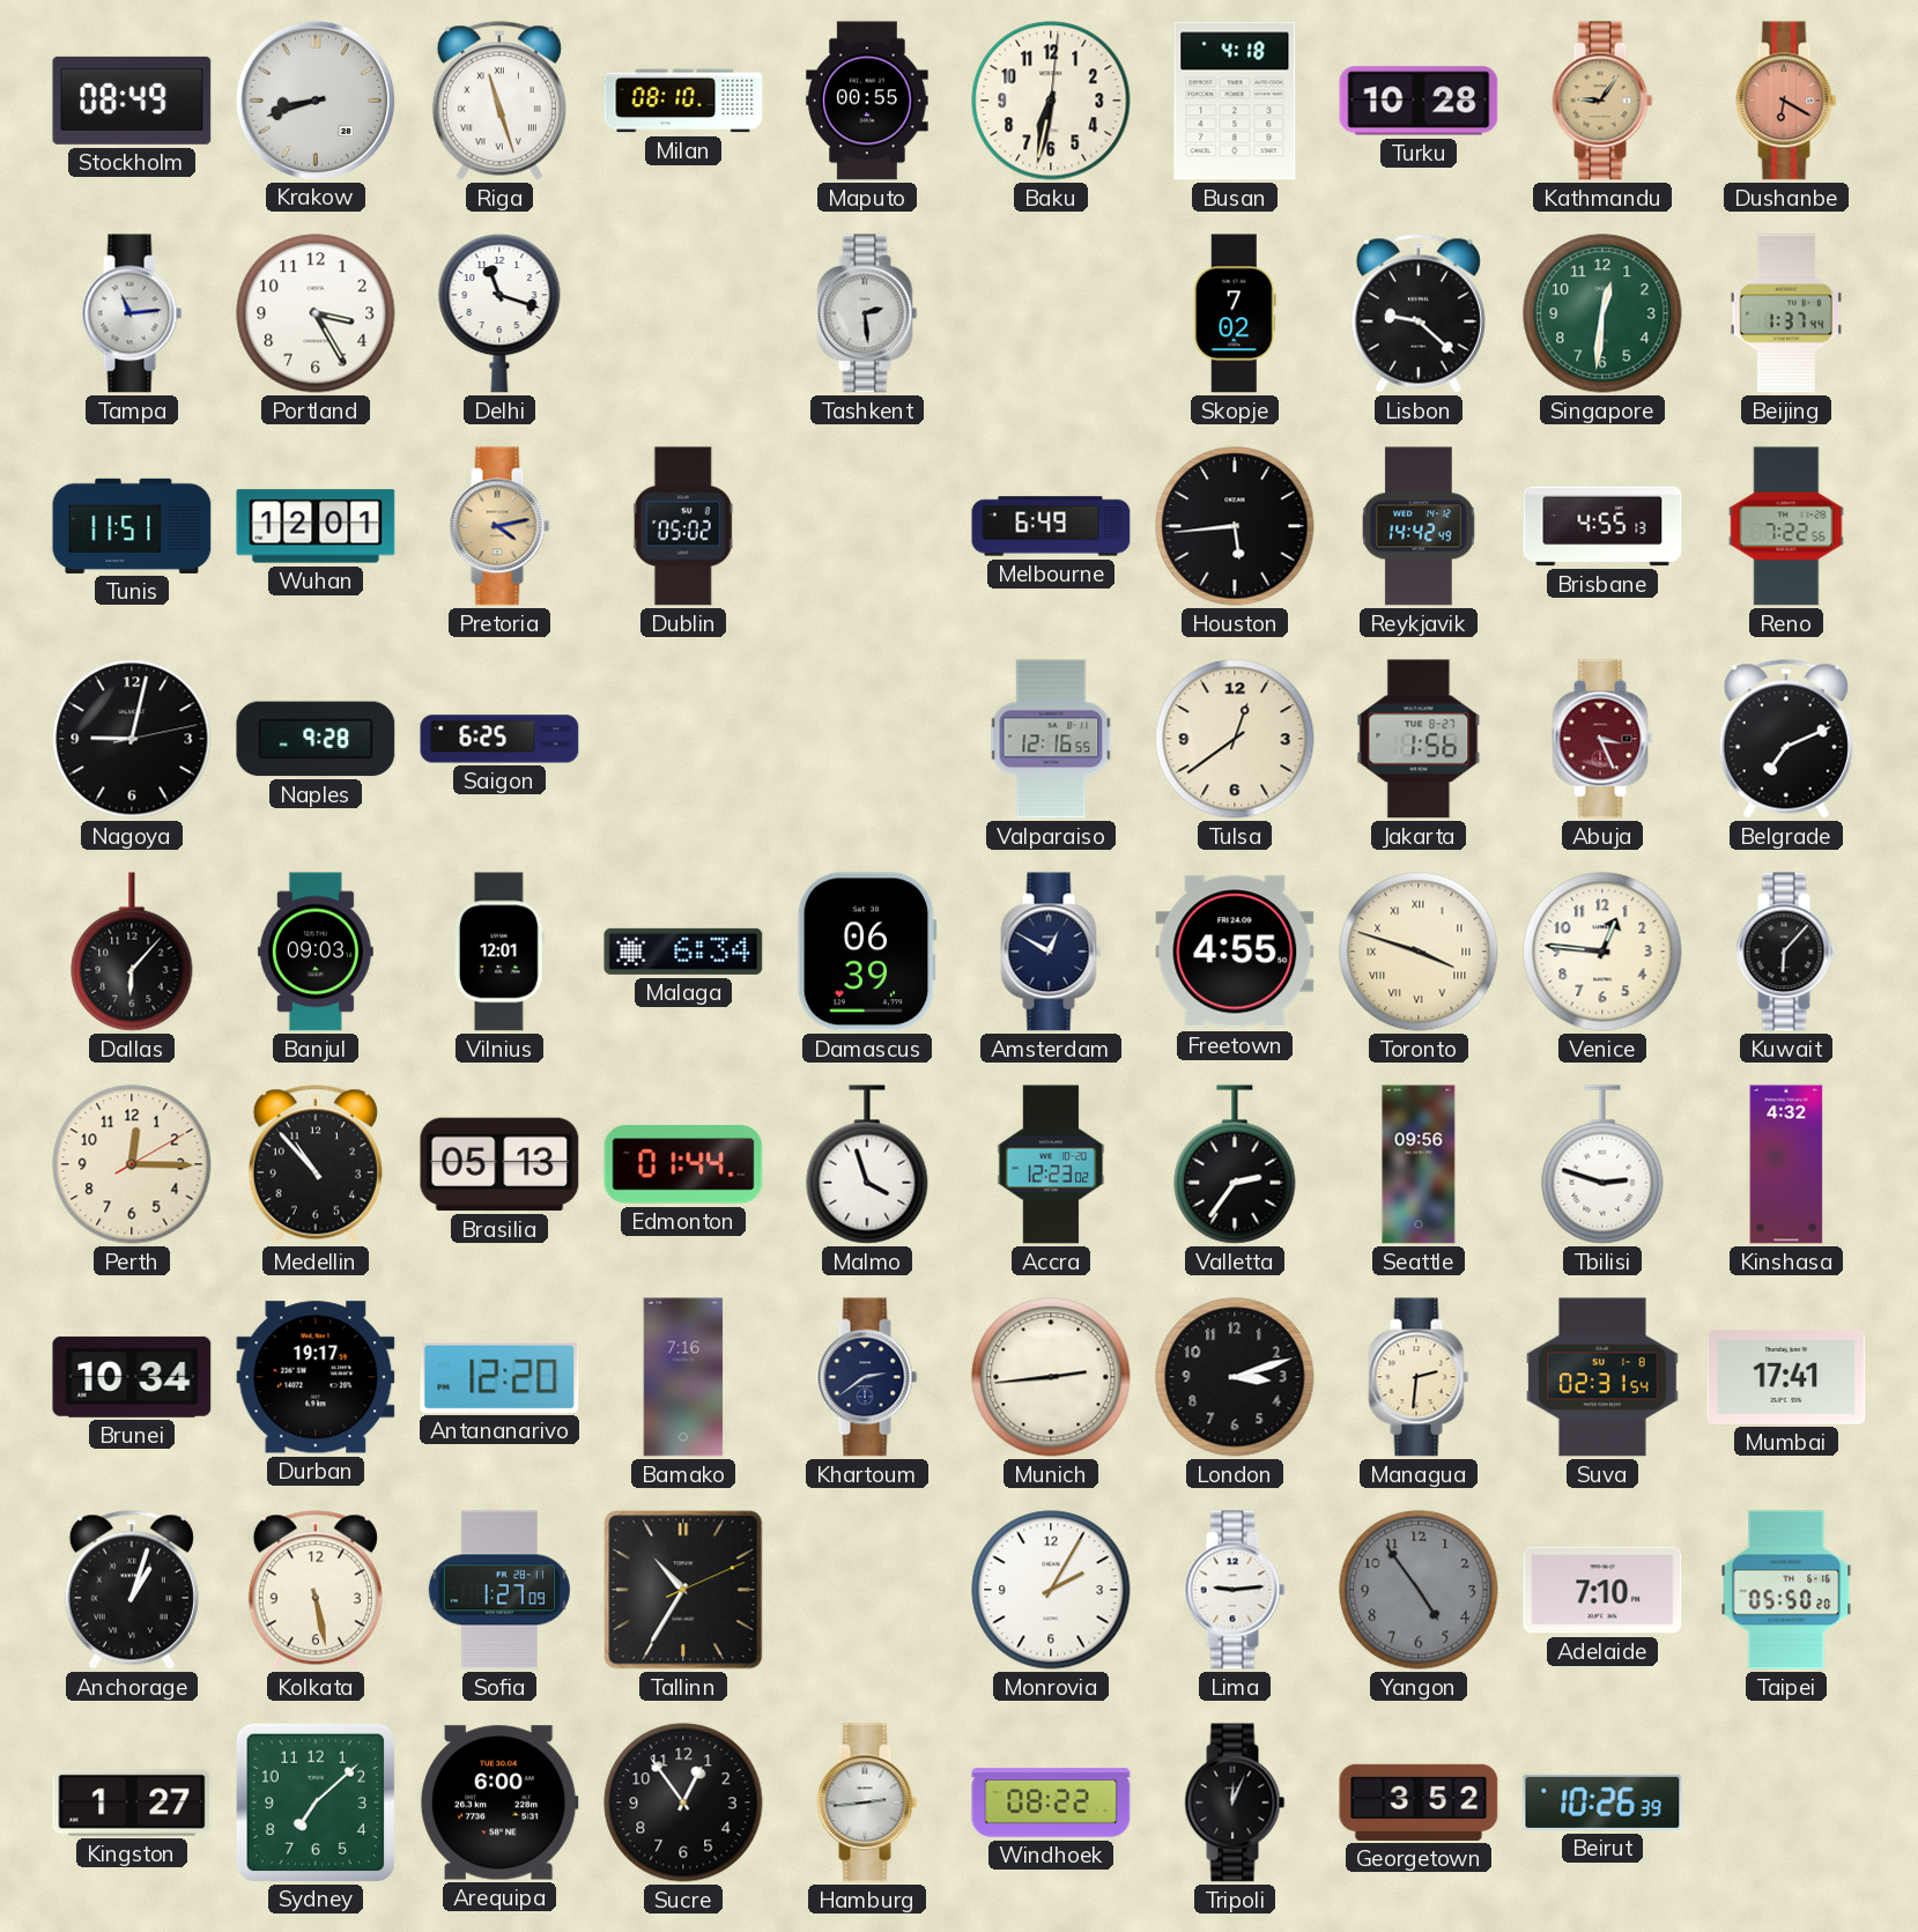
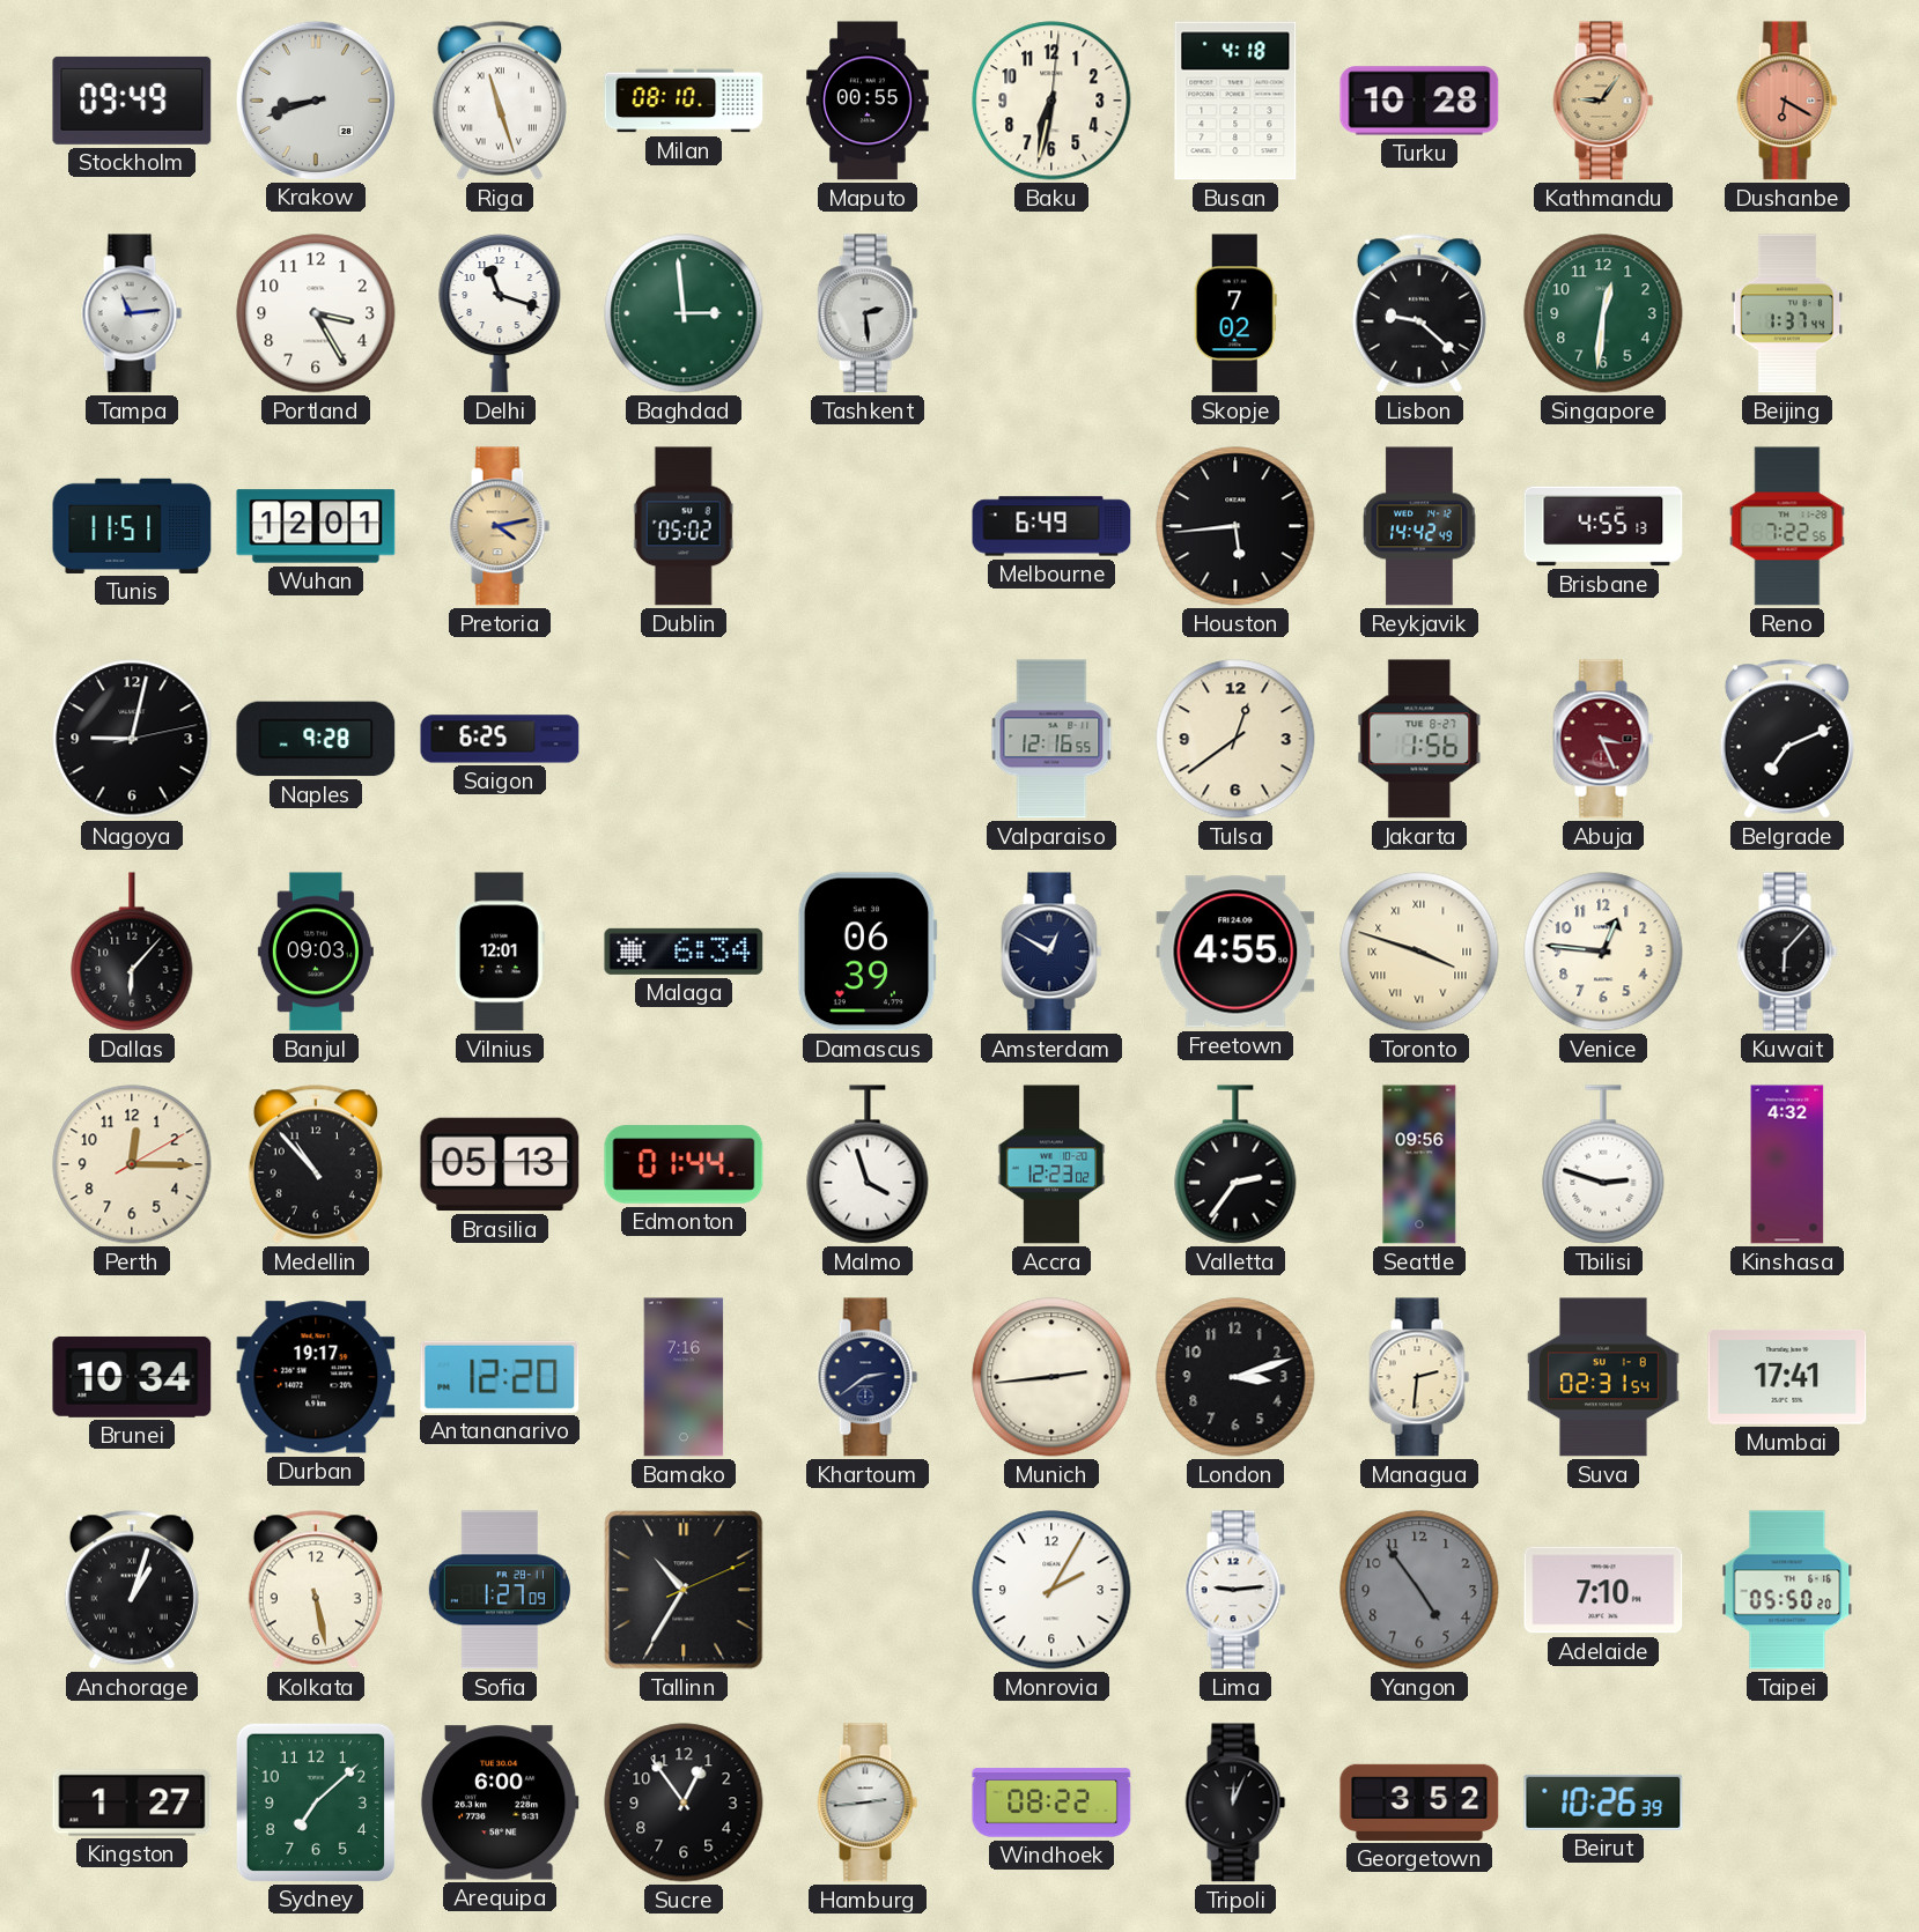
Stockholm: 08:49 -> 09:49 (132, 101)
Baghdad: none -> 2:59 (684, 313)
